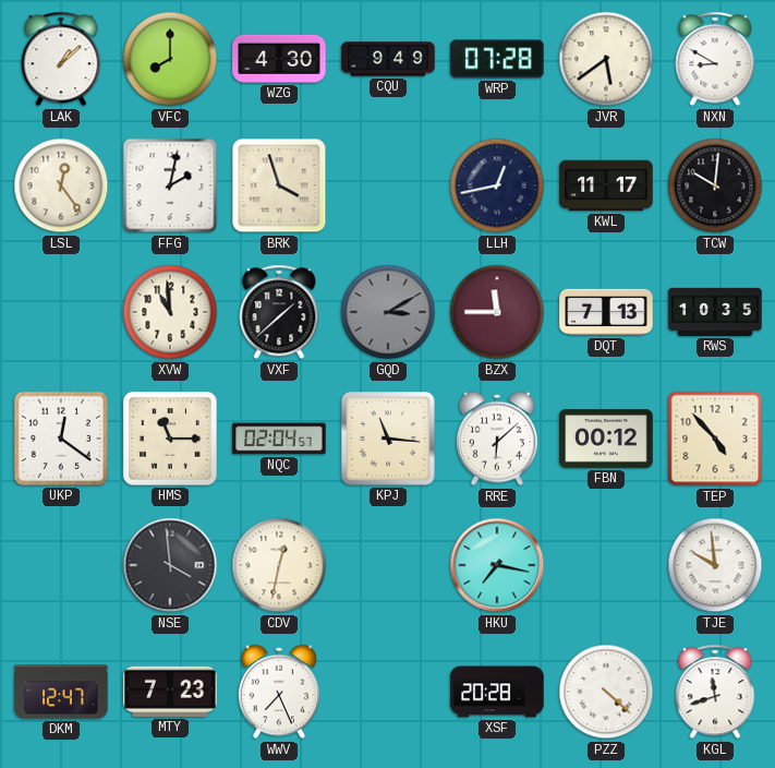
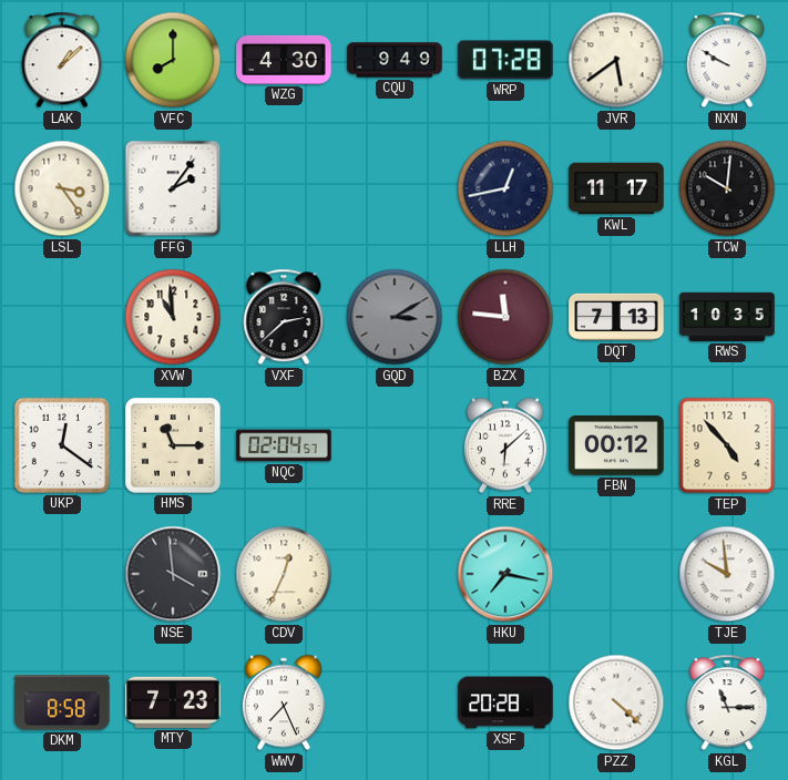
NXN: 8:50 -> 9:50 (727, 60)
LSL: 12:24 -> 3:24 (62, 188)
FFG: 2:02 -> 2:06 (173, 188)
BRK: 3:57 -> none (279, 185)
VXF: 1:38 -> 2:38 (284, 317)
BZX: 11:45 -> 11:46 (505, 317)
KPJ: 11:16 -> none (388, 439)
CDV: 12:32 -> 12:34 (284, 574)
DKM: 12:47 -> 8:58 (62, 702)
KGL: 11:42 -> 11:15 (727, 702)
